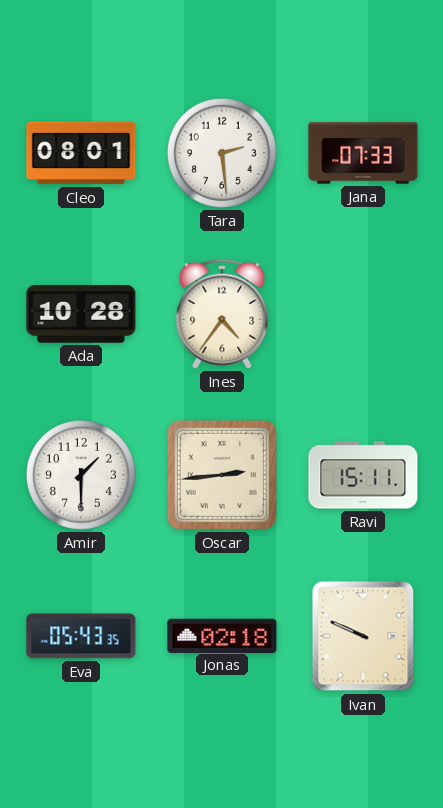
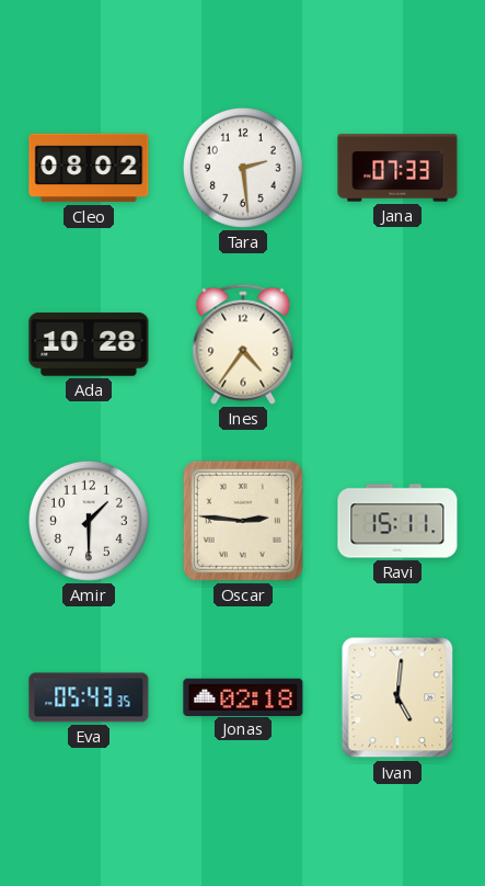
Cleo: 08:01 -> 08:02 (89, 168)
Oscar: 2:44 -> 2:46 (243, 521)
Ivan: 9:49 -> 5:01 (397, 697)
